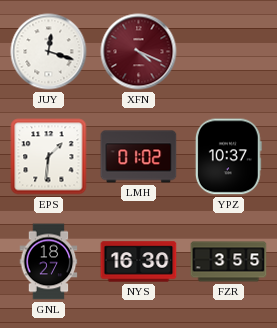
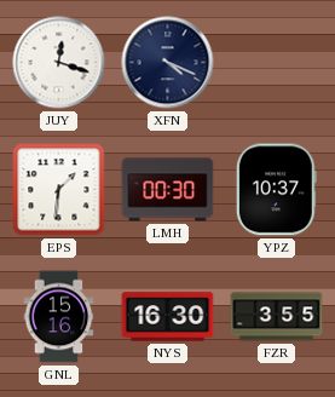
XFN dial: burgundy -> navy (168, 63)
LMH: 01:02 -> 00:30 (168, 190)
GNL: 18:27 -> 15:16 (59, 317)
